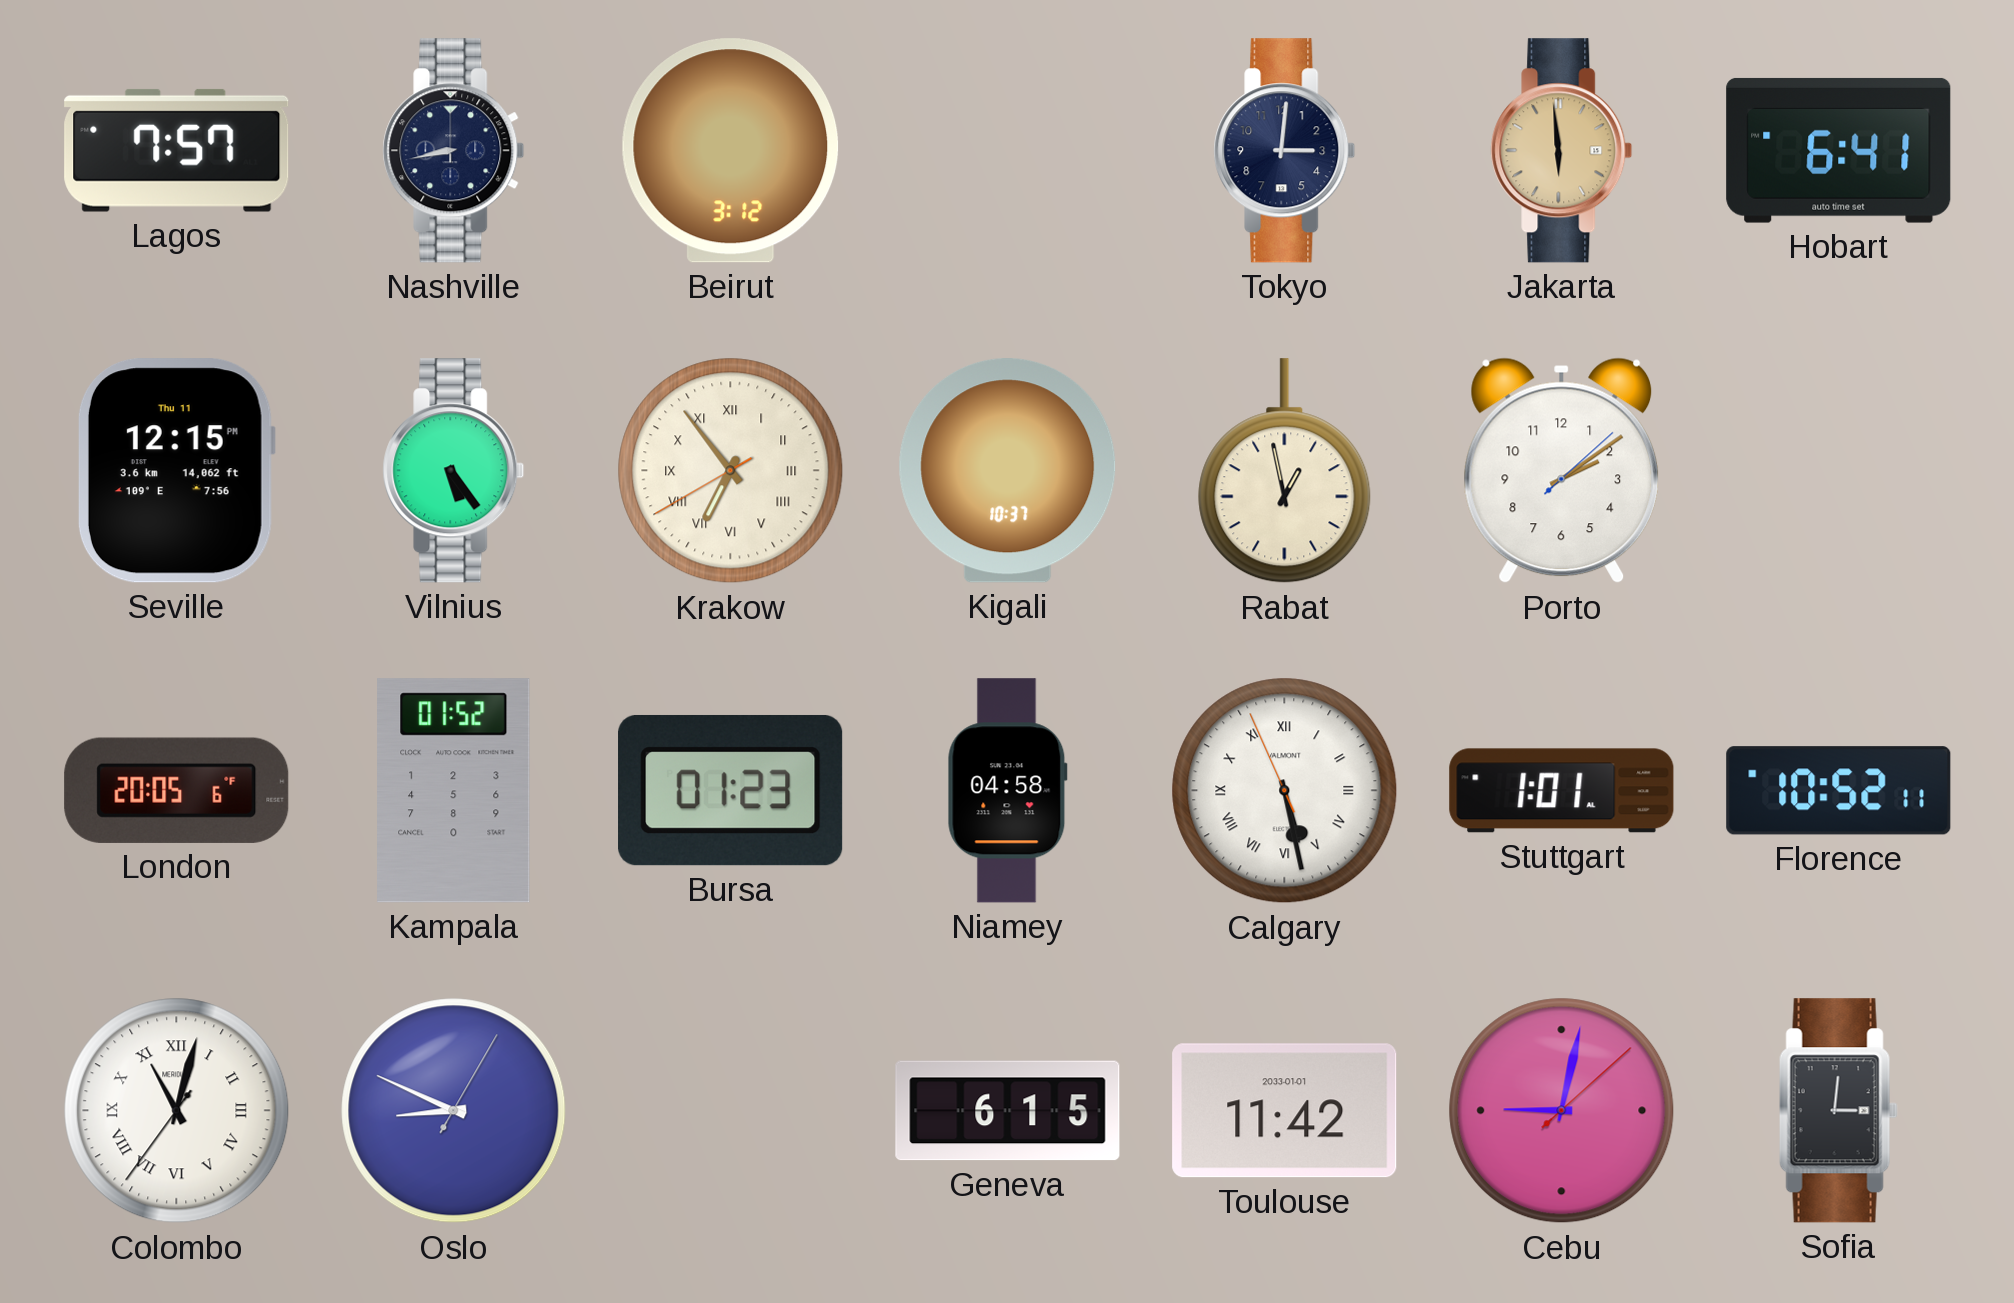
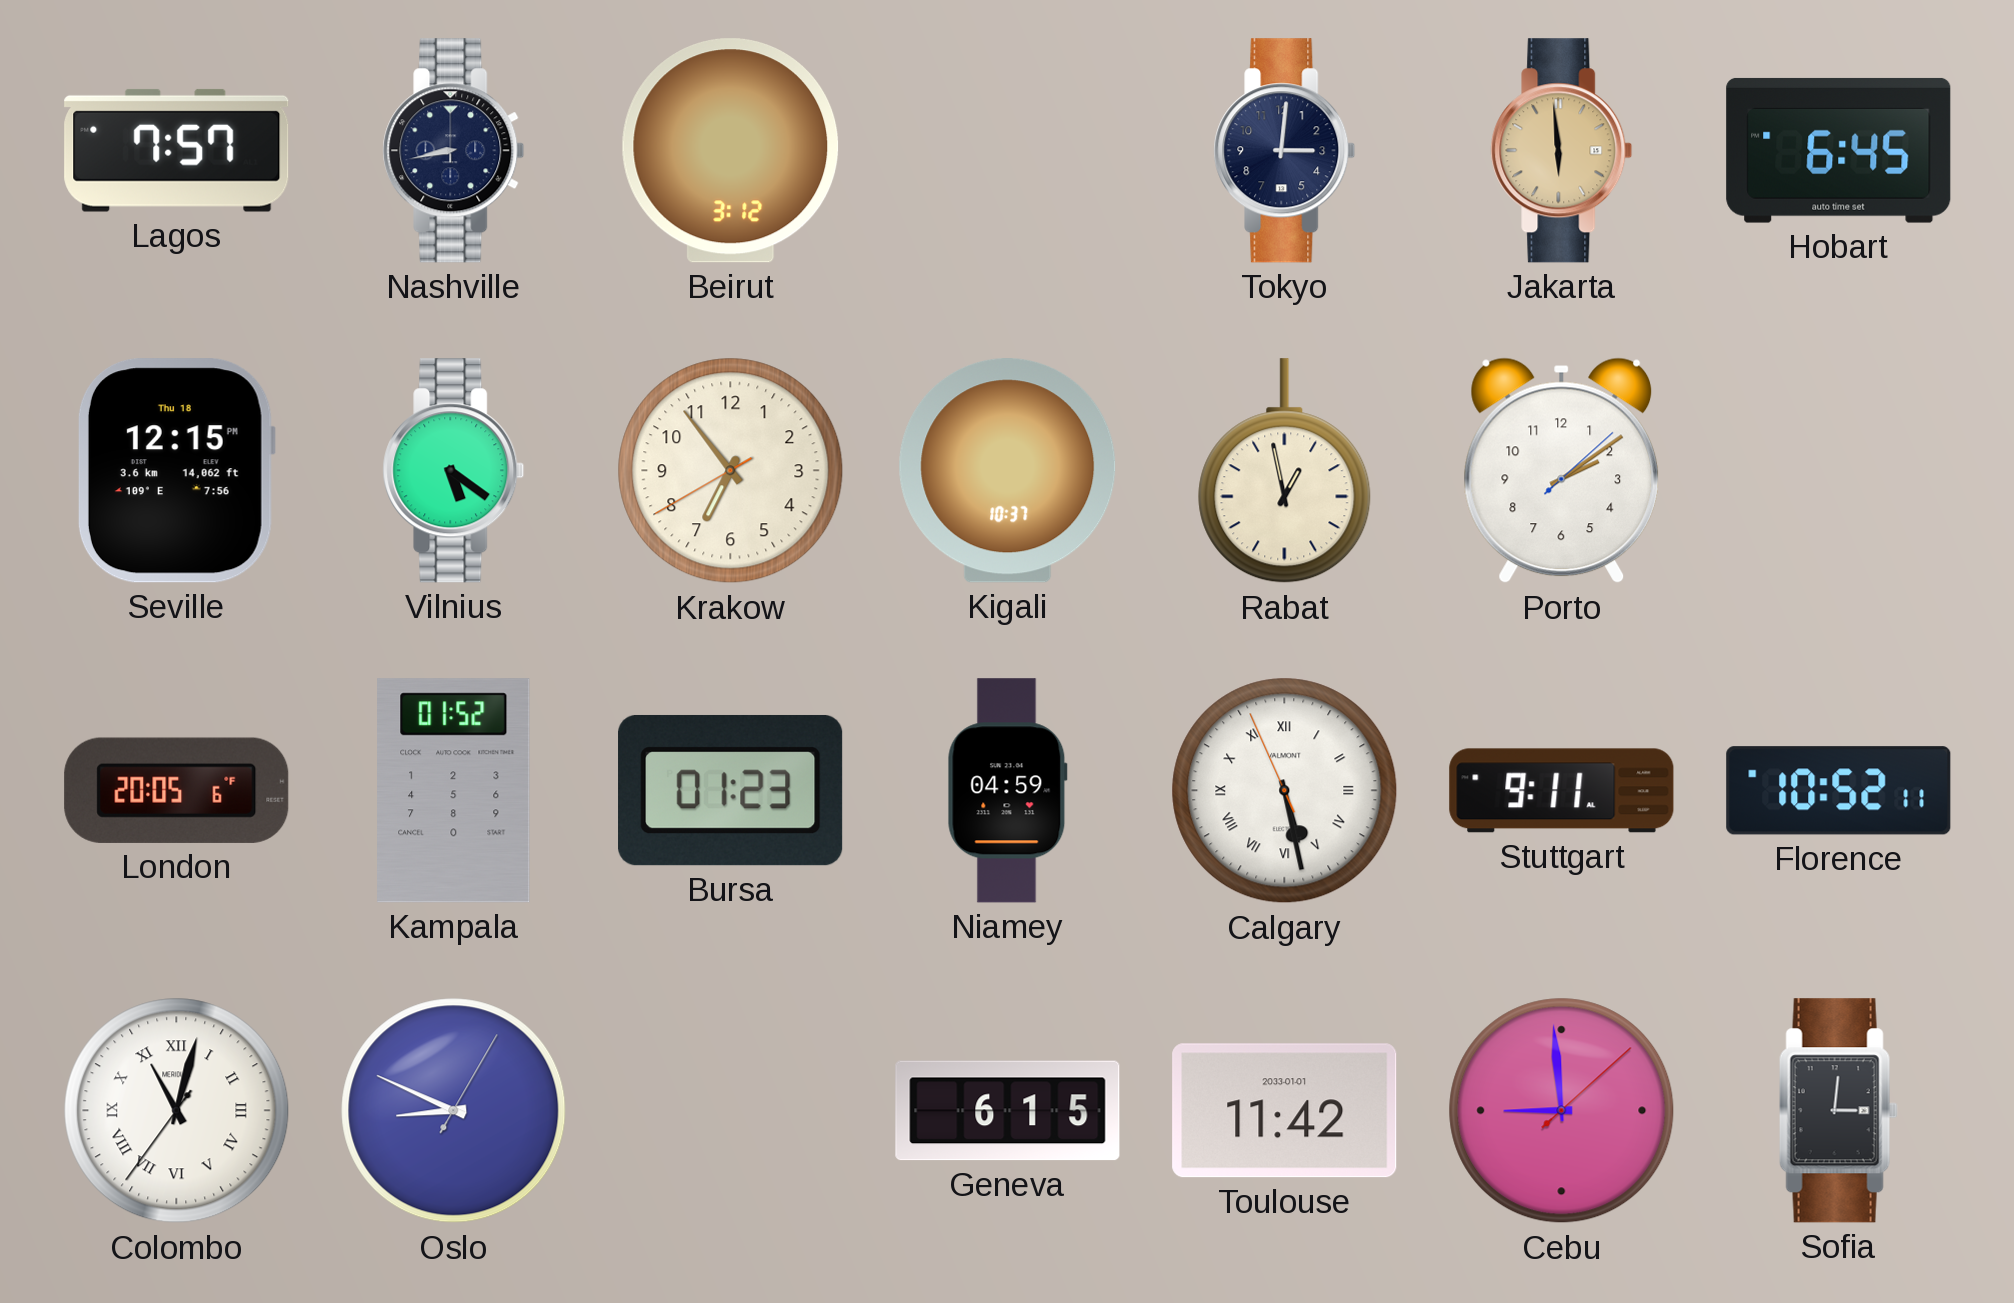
Hobart: 6:41 -> 6:45 (1839, 150)
Seville date: Thu 11 -> Thu 18 (176, 471)
Vilnius: 5:24 -> 5:21 (454, 471)
Krakow numerals: Roman -> Arabic (731, 471)
Niamey: 04:58 -> 04:59 (1007, 791)
Stuttgart: 1:01 -> 9:11 (1562, 791)
Cebu: 9:02 -> 8:59 (1562, 1111)
